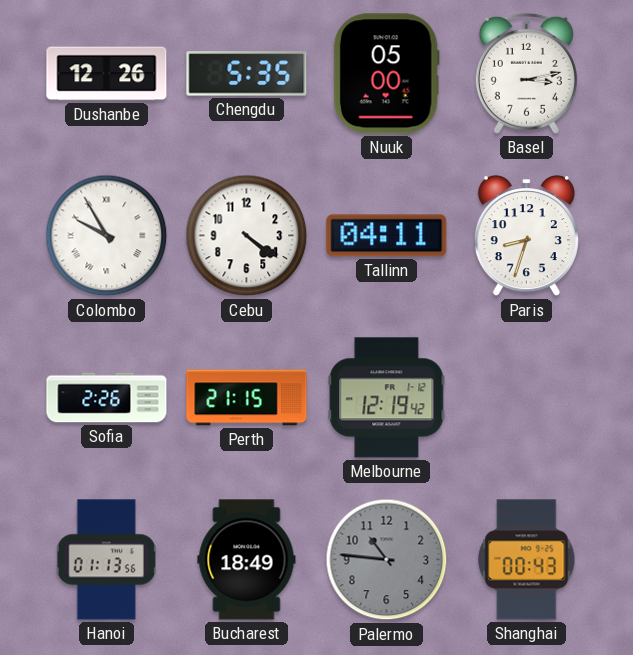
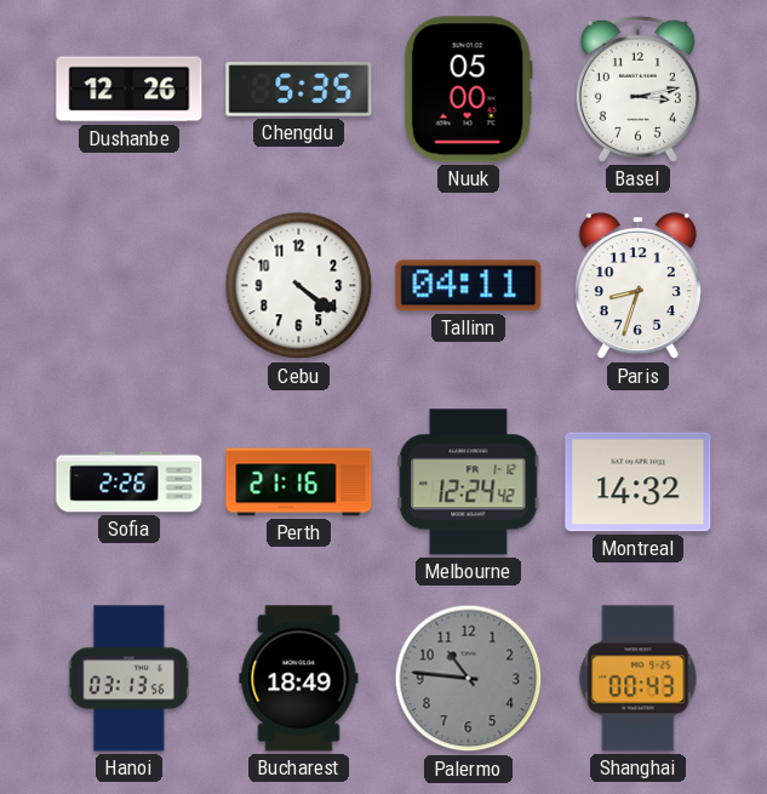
Colombo: 9:55 -> none (107, 236)
Perth: 21:15 -> 21:16 (299, 482)
Melbourne: 12:19 -> 12:24 (469, 482)
Montreal: none -> 14:32 (639, 482)
Hanoi: 01:13 -> 03:13 (128, 679)
